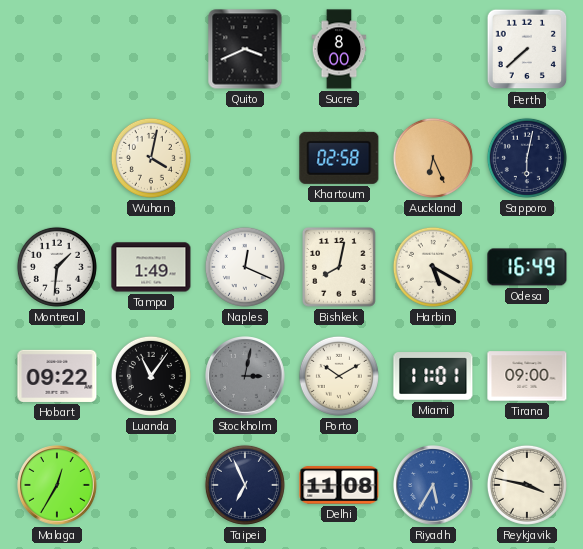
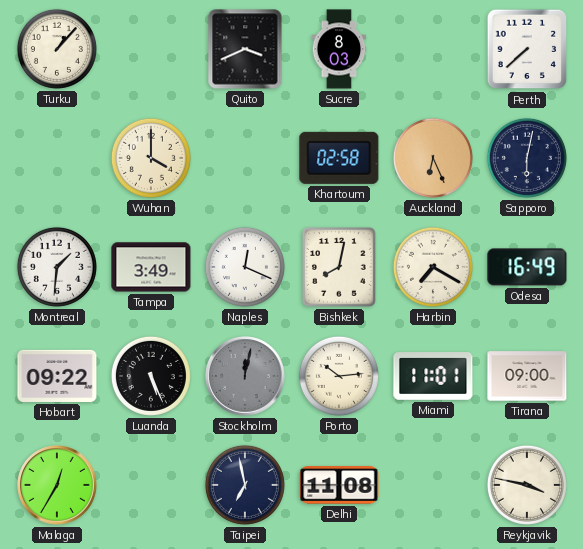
Turku: none -> 1:07 (57, 49)
Sucre: 8:00 -> 8:03 (339, 49)
Wuhan: 4:02 -> 4:00 (151, 158)
Tampa: 1:49 -> 3:49 (151, 267)
Harbin: 5:20 -> 7:20 (433, 267)
Luanda: 11:06 -> 5:26 (151, 376)
Stockholm: 3:02 -> 12:02 (245, 376)
Porto: 10:10 -> 10:14 (339, 376)
Taipei: 6:56 -> 6:58 (245, 485)
Riyadh: 5:35 -> none (433, 485)
